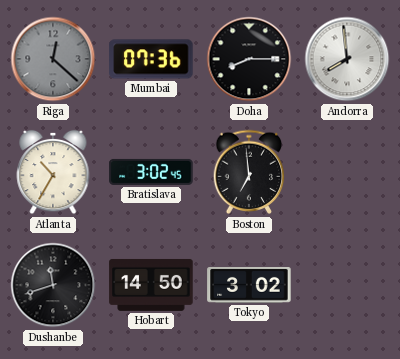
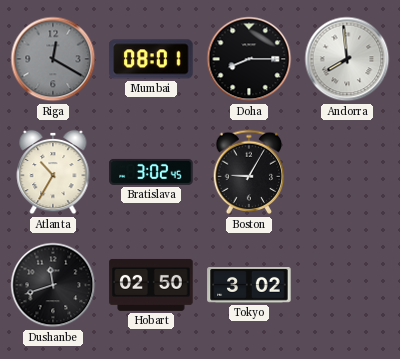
Riga: 12:22 -> 12:20 (53, 59)
Mumbai: 07:36 -> 08:01 (151, 59)
Boston: 6:59 -> 9:05 (249, 172)
Hobart: 14:50 -> 02:50 (151, 285)
